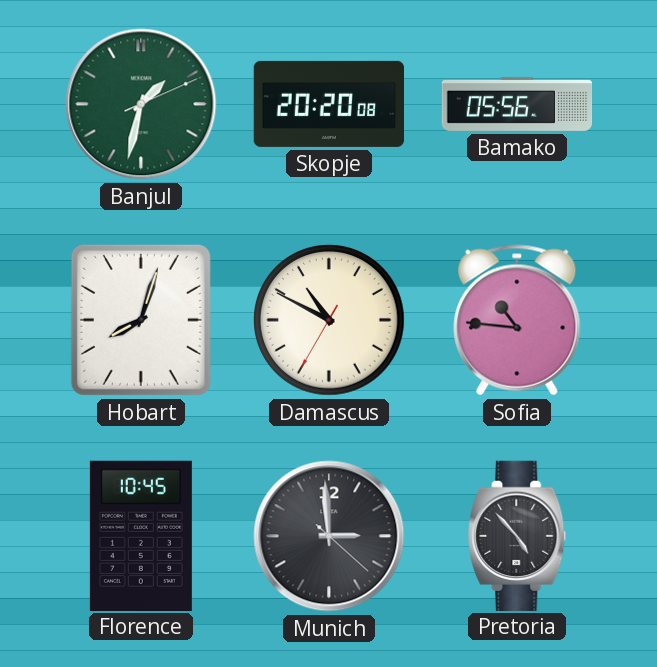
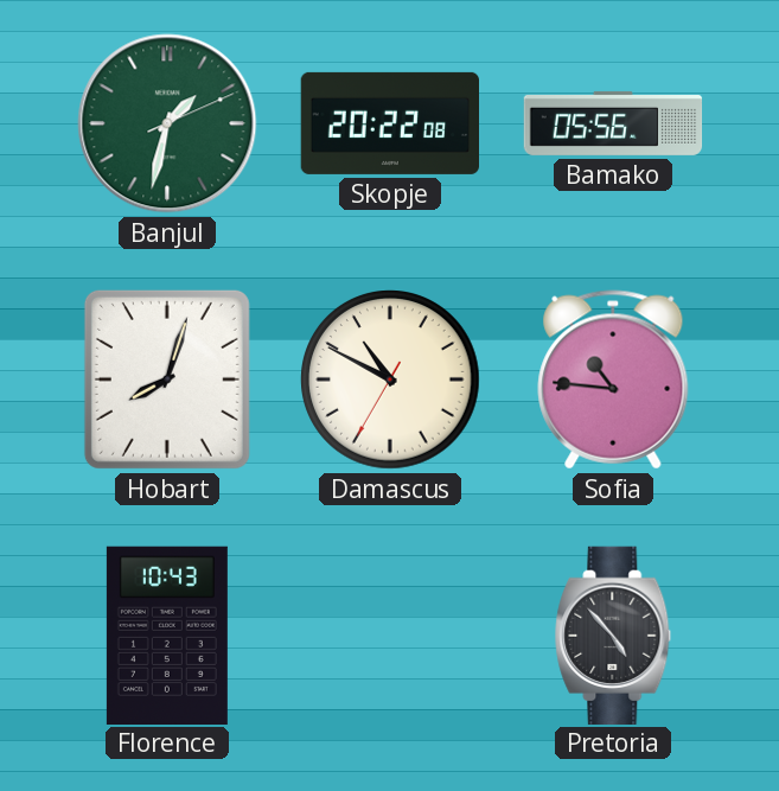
Skopje: 20:20 -> 20:22 (389, 123)
Florence: 10:45 -> 10:43 (167, 634)
Munich: 2:59 -> none (329, 536)
